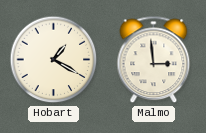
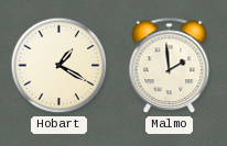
Malmo: 2:59 -> 1:59 (170, 66)
